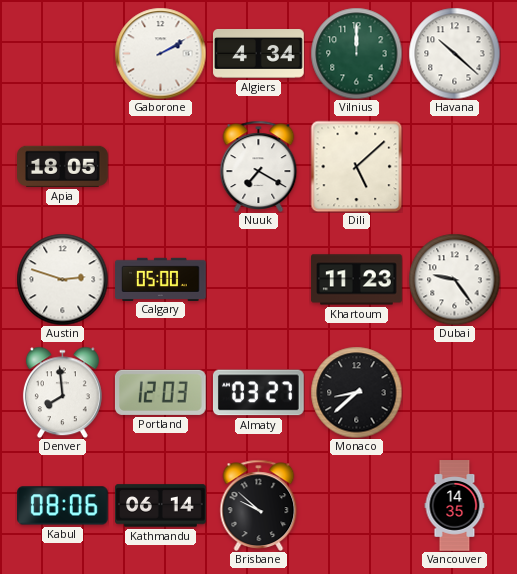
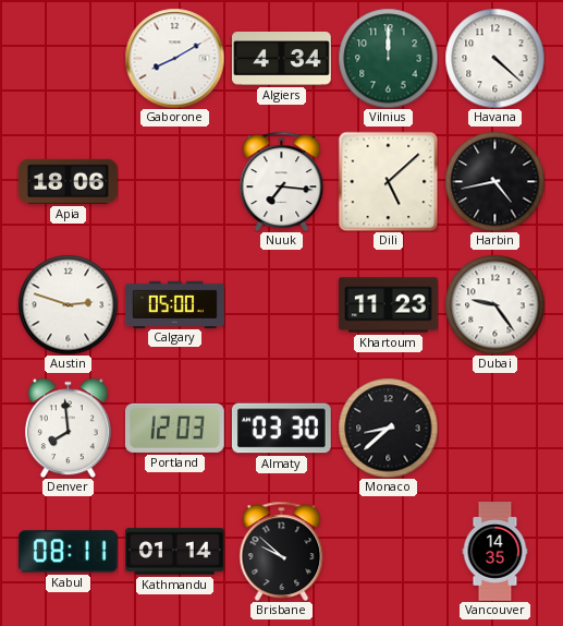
Gaborone: 2:10 -> 8:10 (174, 58)
Havana: 10:22 -> 4:22 (494, 58)
Apia: 18:05 -> 18:06 (69, 181)
Nuuk: 7:20 -> 7:16 (282, 181)
Harbin: none -> 4:43 (494, 181)
Almaty: 03:27 -> 03:30 (282, 429)
Kabul: 08:06 -> 08:11 (69, 552)
Kathmandu: 06:14 -> 01:14 (175, 552)
